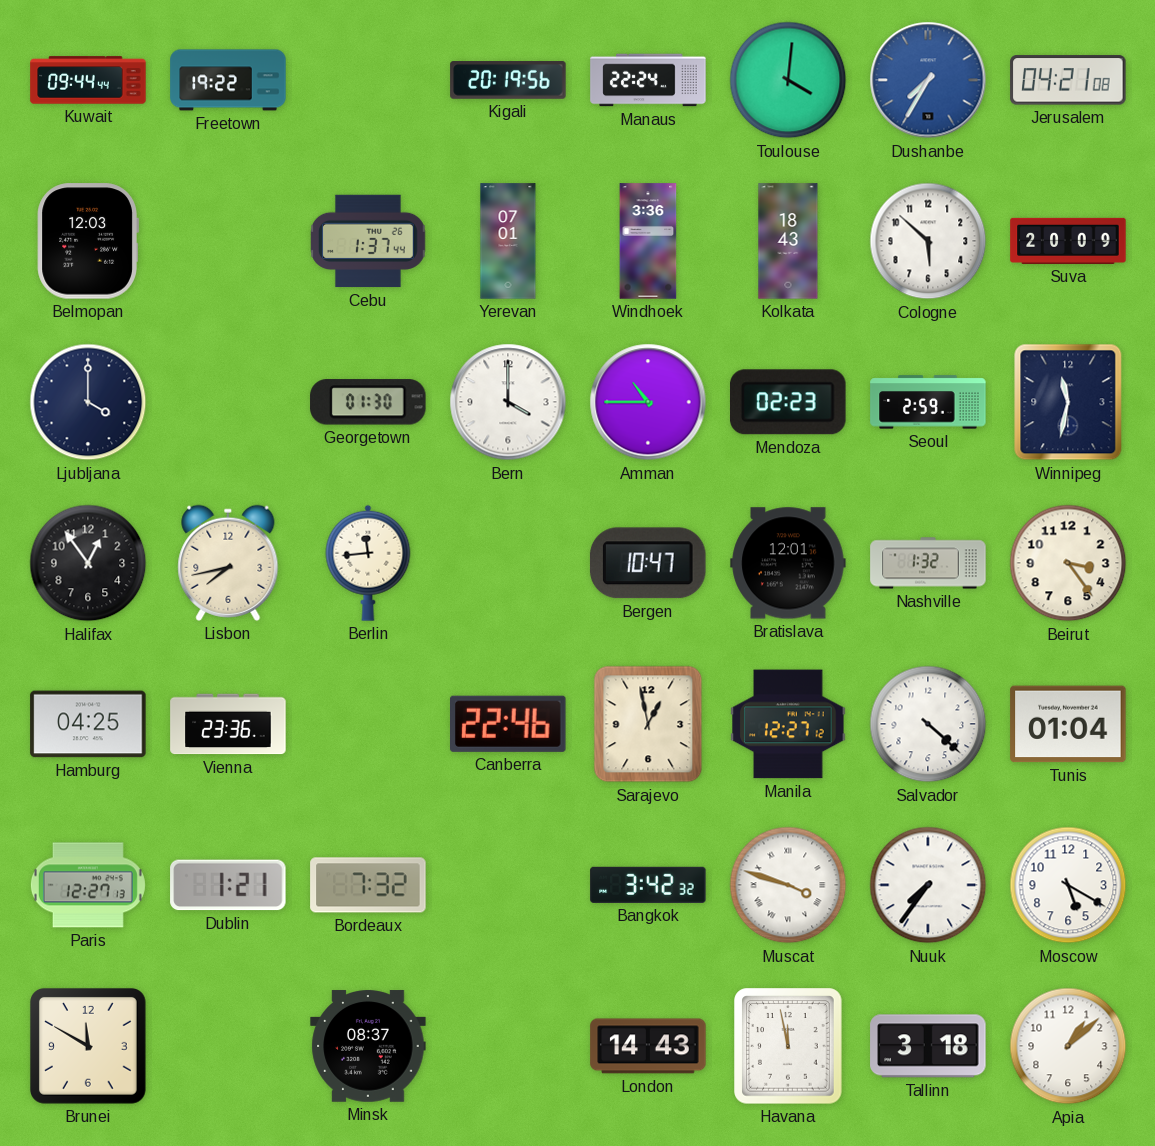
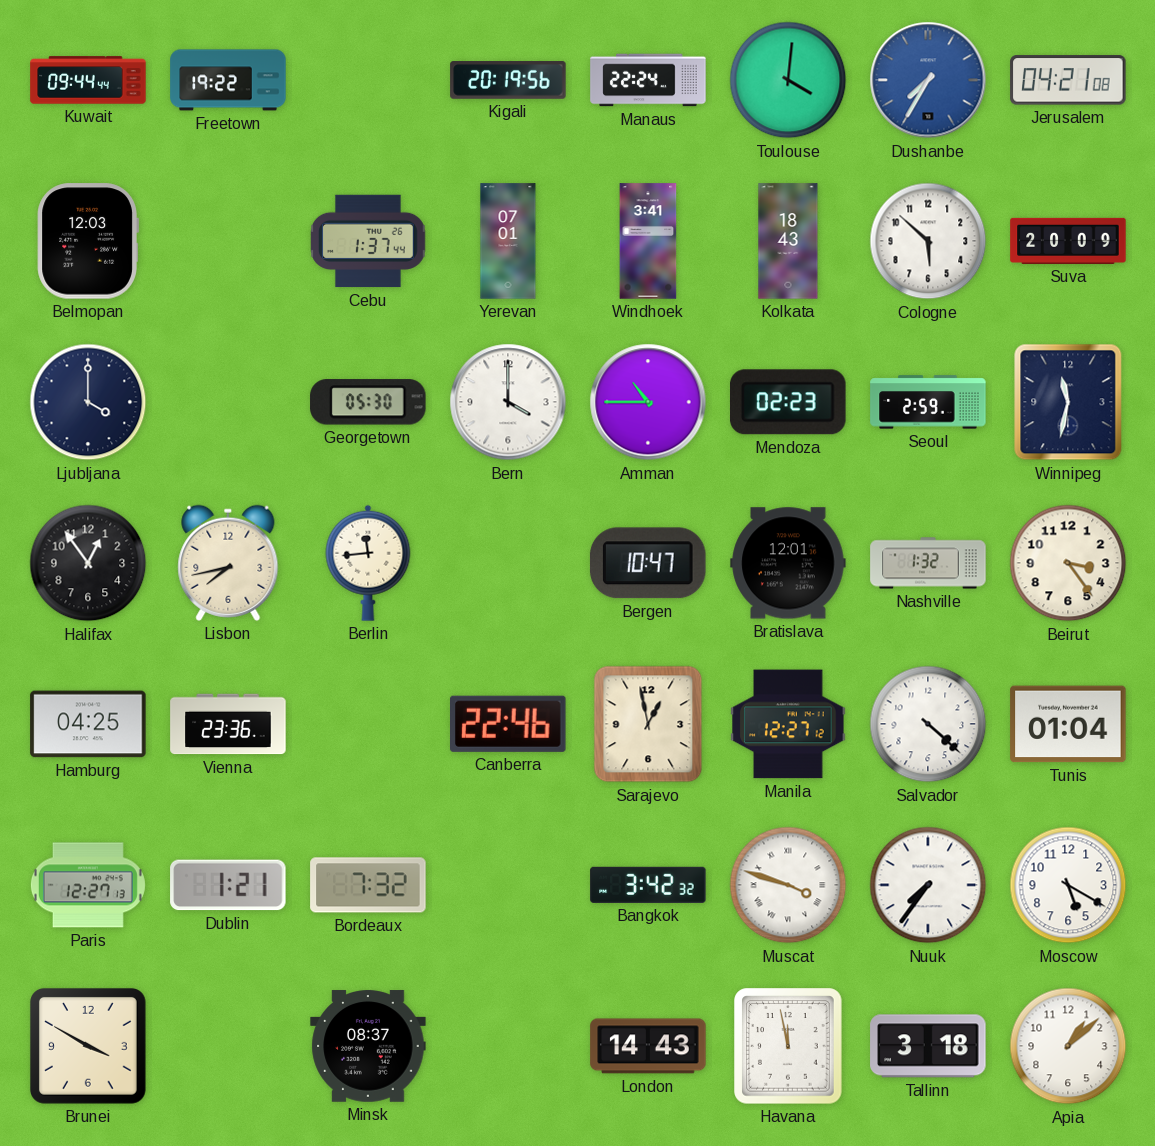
Windhoek: 3:36 -> 3:41 (648, 241)
Georgetown: 01:30 -> 05:30 (368, 402)
Brunei: 11:50 -> 3:50 (88, 1046)
